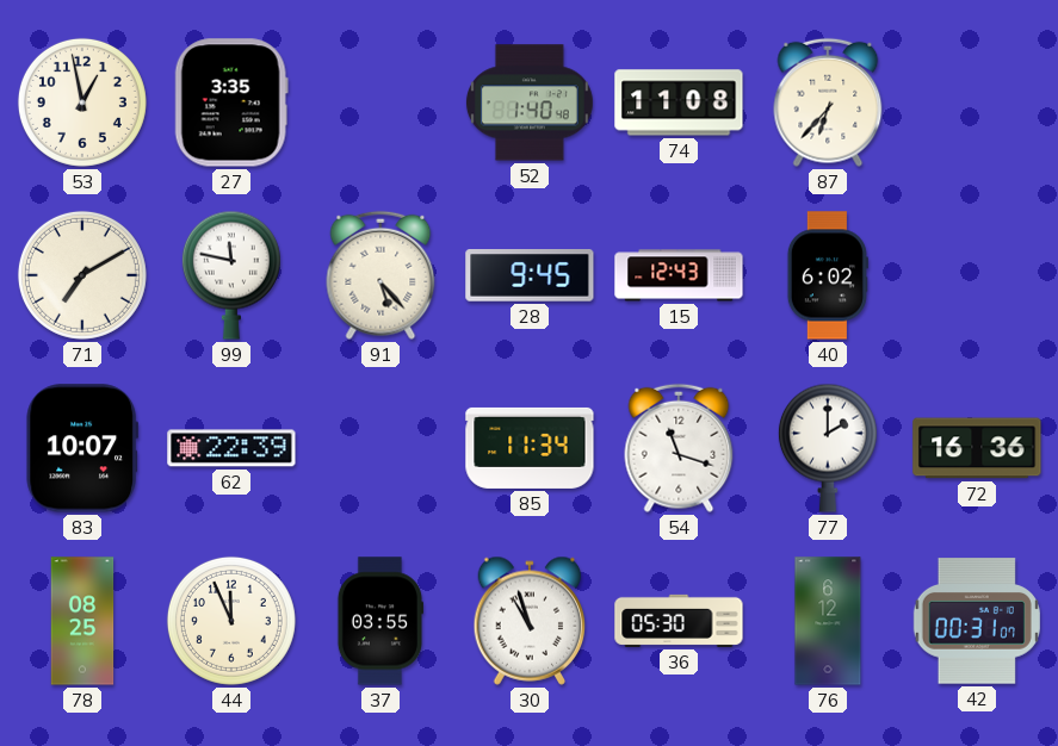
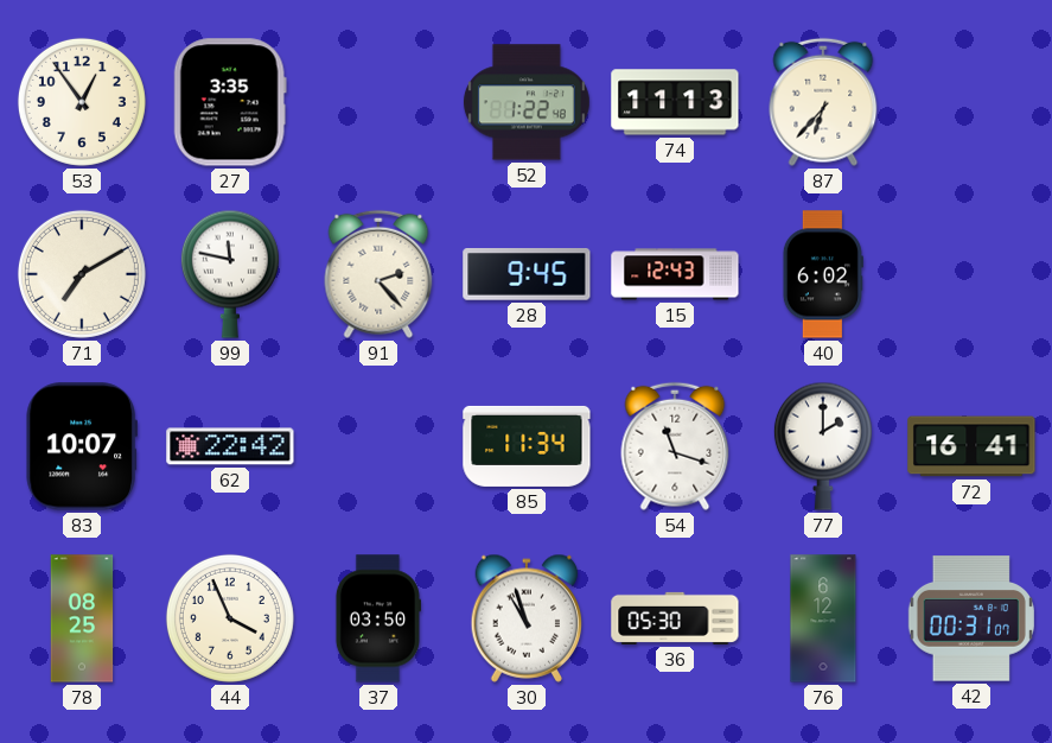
53: 12:58 -> 12:54 (82, 102)
52: 1:40 -> 1:22 (527, 102)
74: 11:08 -> 11:13 (675, 102)
91: 5:23 -> 2:23 (378, 274)
62: 22:39 -> 22:42 (230, 446)
72: 16:36 -> 16:41 (971, 446)
44: 11:56 -> 3:56 (230, 618)
37: 03:55 -> 03:50 (377, 618)
